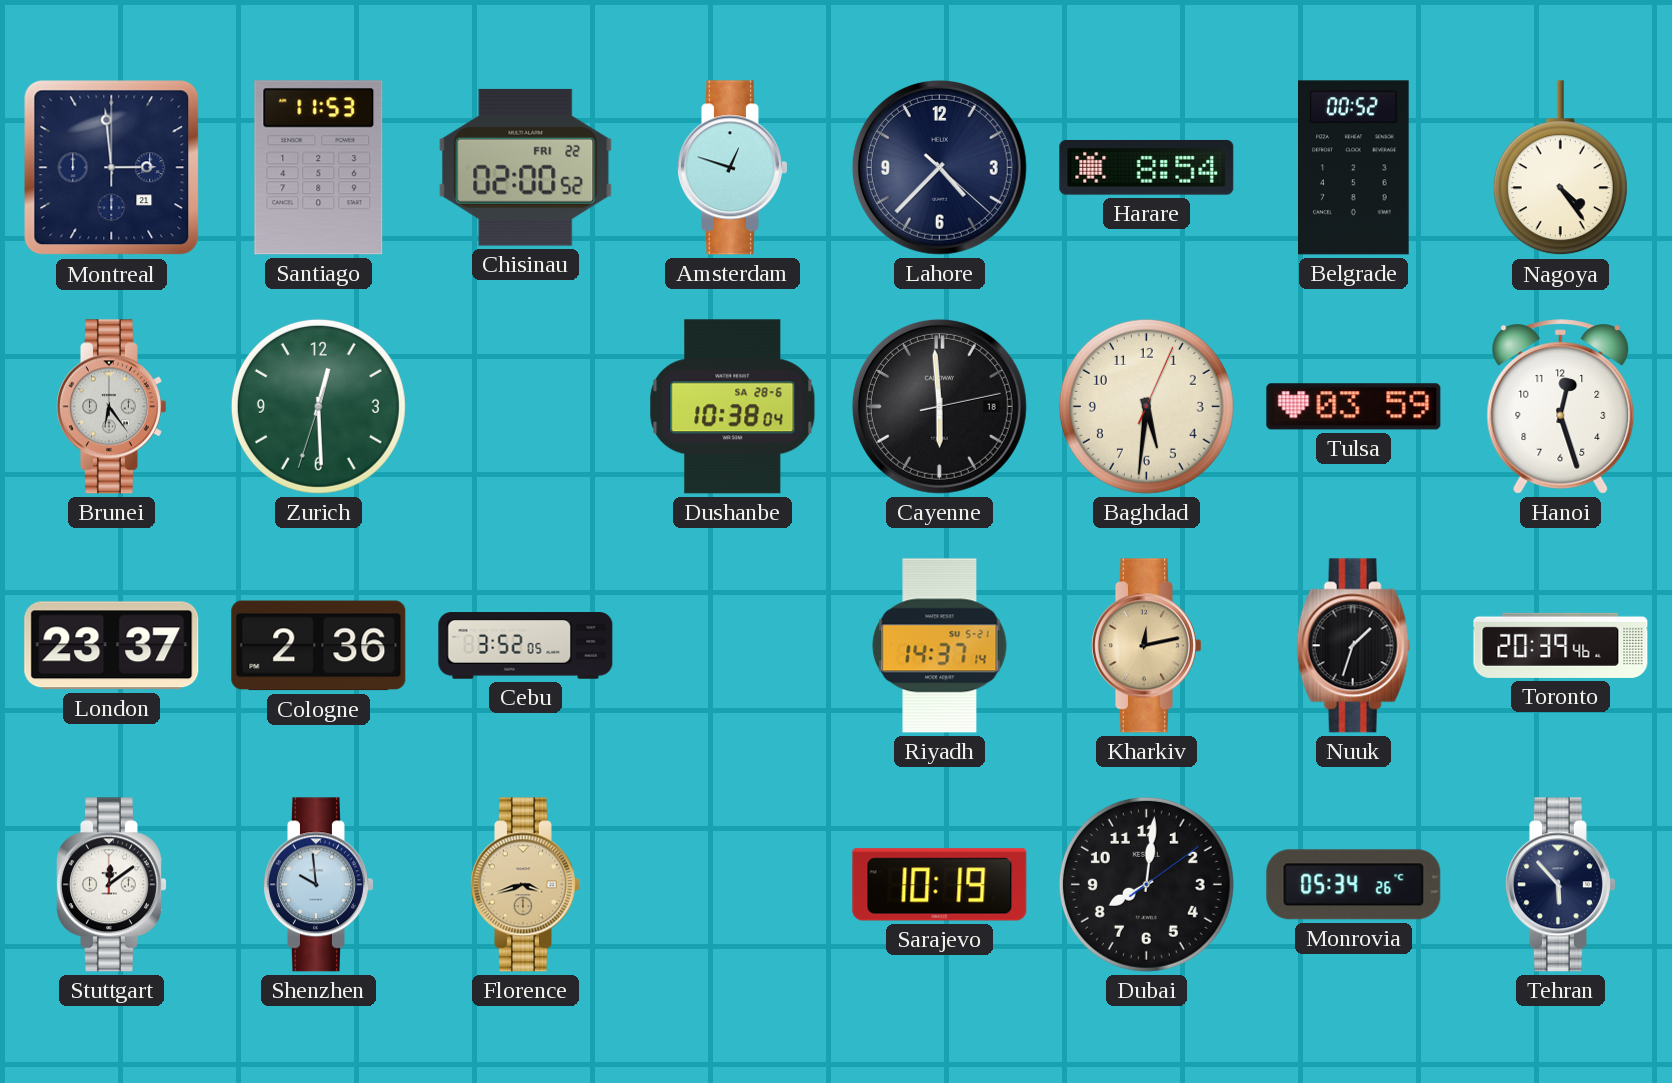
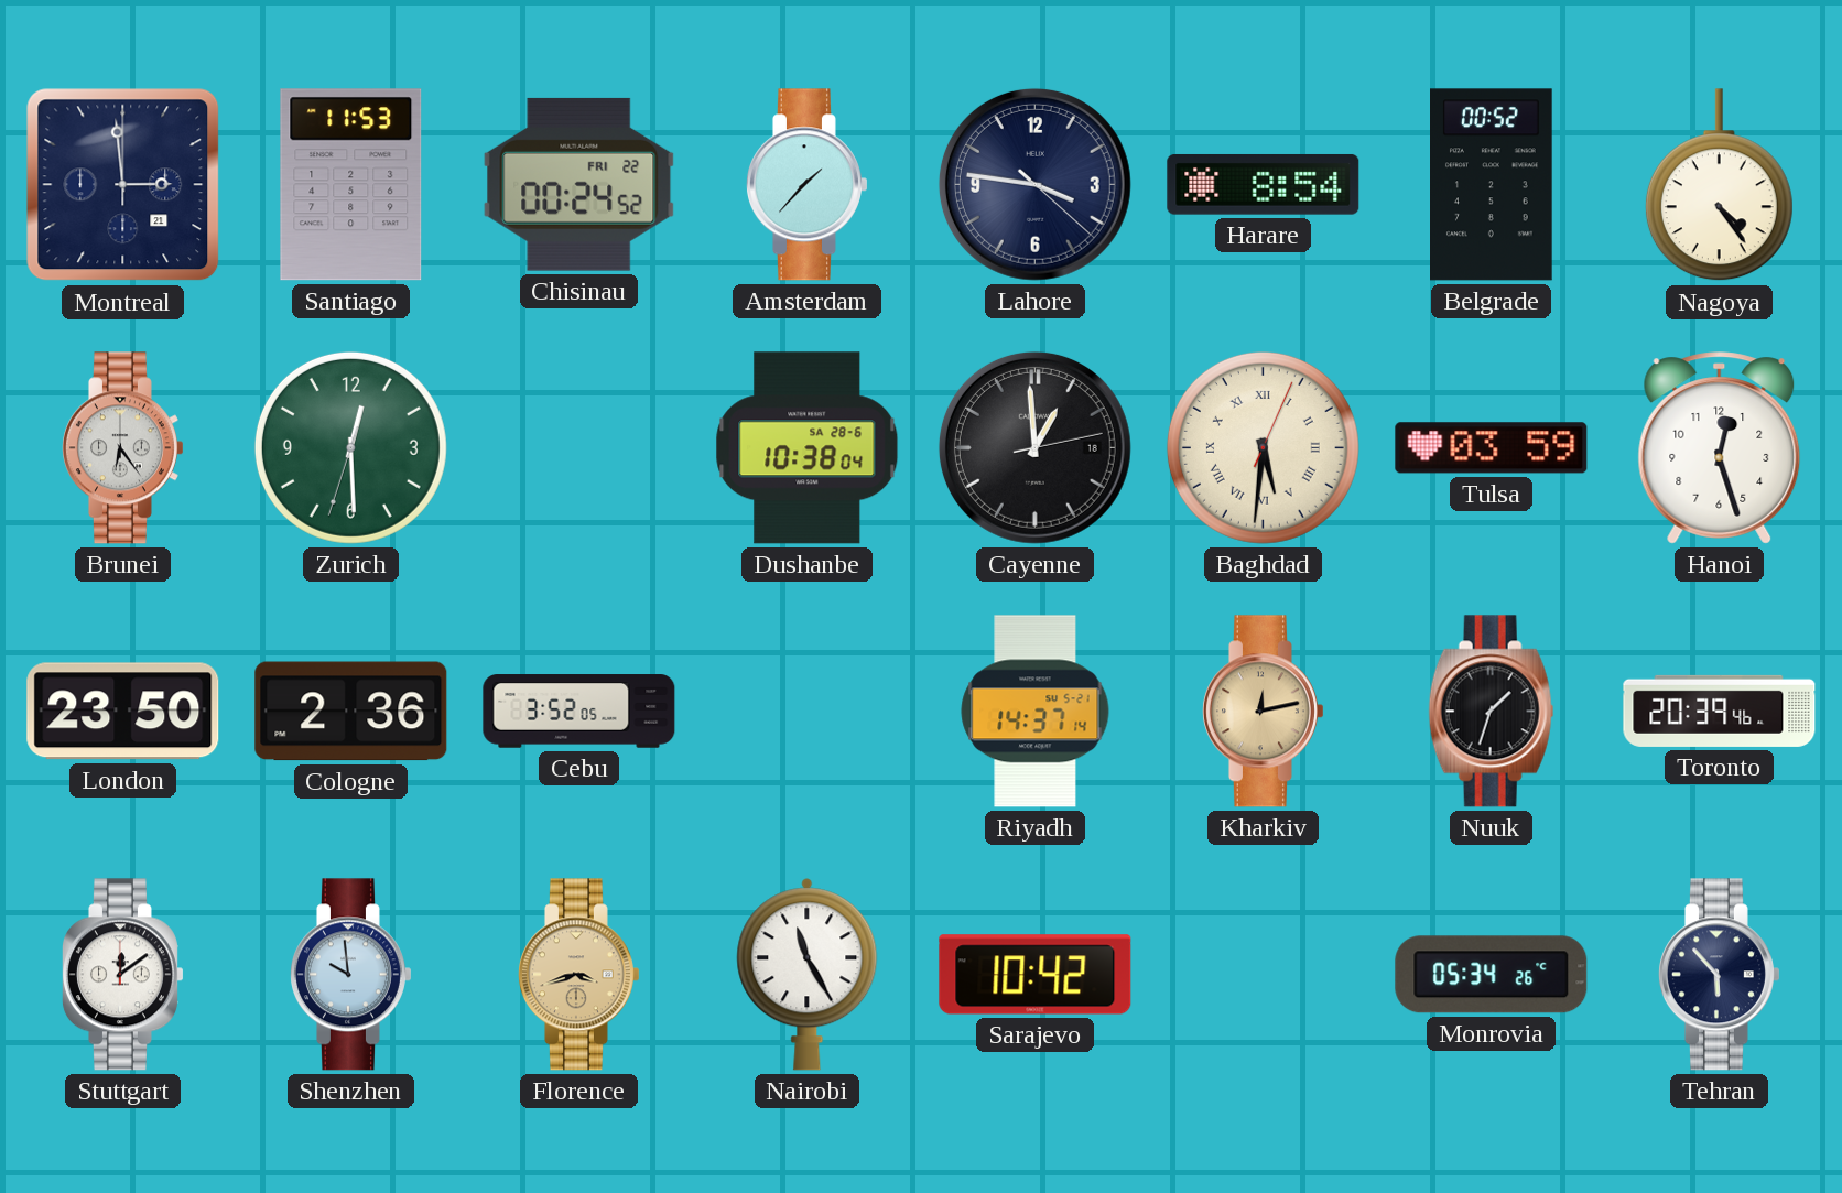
Chisinau: 02:00 -> 00:24 (579, 184)
Amsterdam: 12:48 -> 1:37 (806, 185)
Lahore: 4:37 -> 3:46 (1034, 184)
Cayenne: 5:59 -> 12:59 (1034, 447)
Baghdad numerals: Arabic -> Roman (1263, 447)
London: 23:37 -> 23:50 (123, 712)
Nairobi: none -> 11:25 (808, 975)
Sarajevo: 10:19 -> 10:42 (1036, 975)
Dubai: 8:01 -> none (1146, 884)
